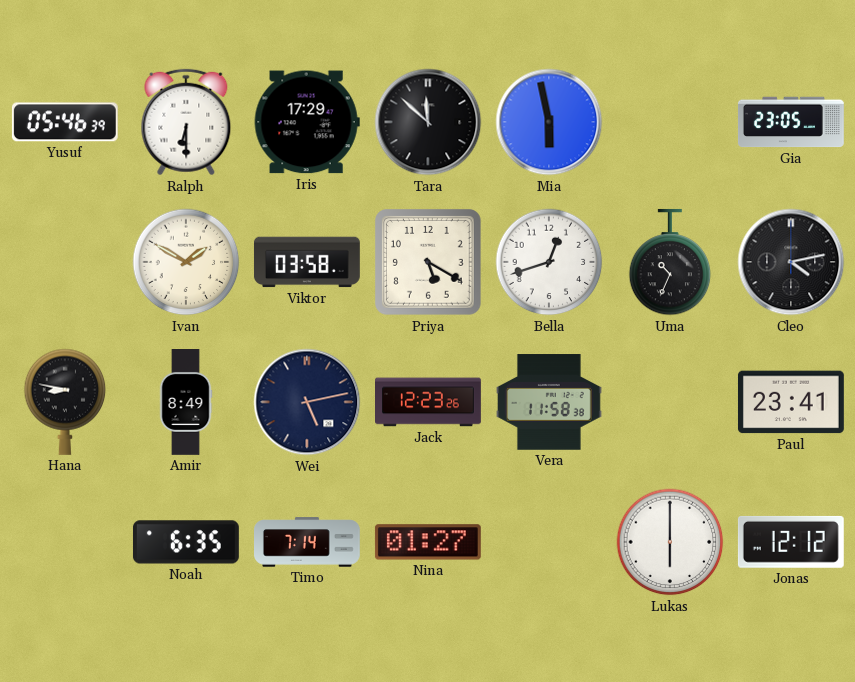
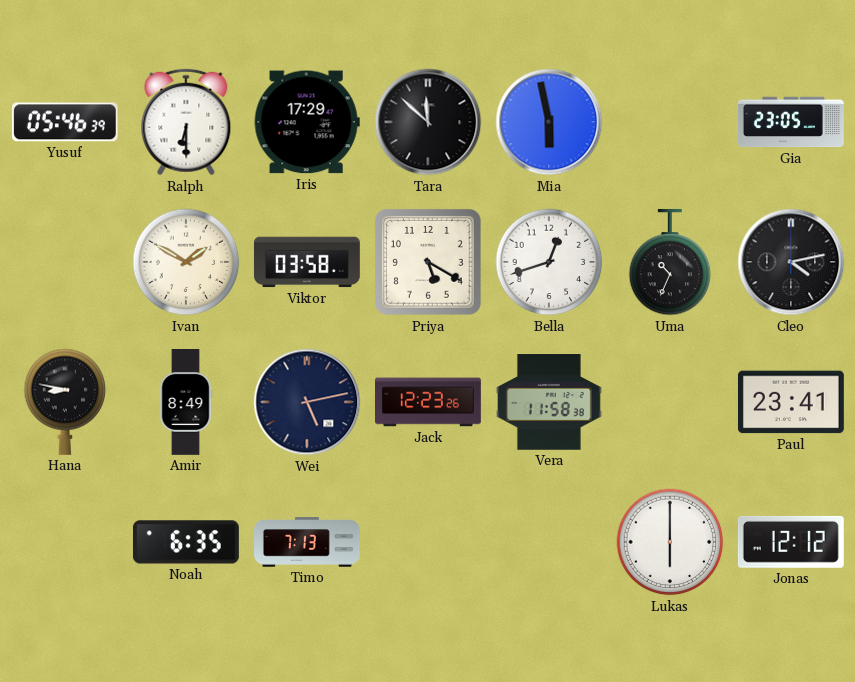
Timo: 7:14 -> 7:13 (308, 542)
Nina: 01:27 -> none (428, 542)
